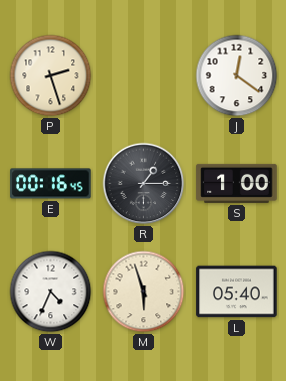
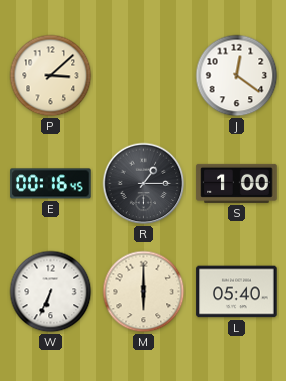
P: 2:27 -> 3:08 (51, 76)
W: 4:34 -> 6:34 (51, 292)
M: 5:57 -> 6:00 (144, 292)
